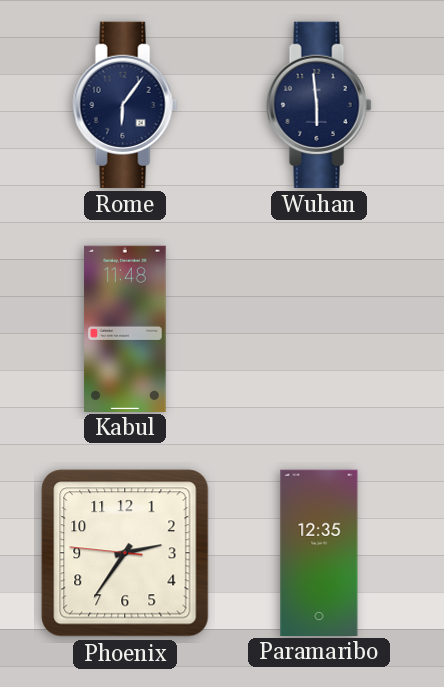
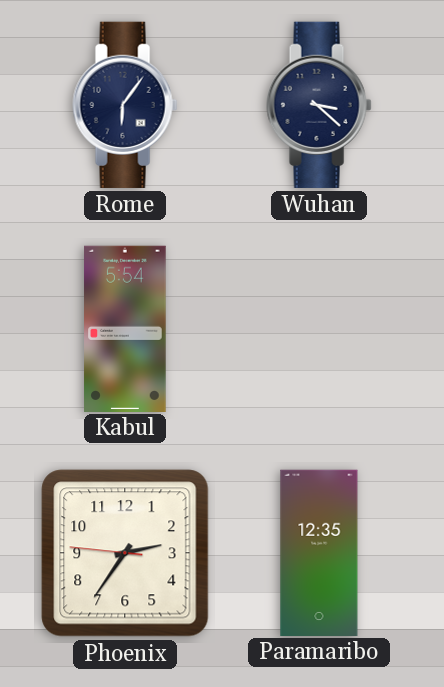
Wuhan: 5:59 -> 3:22 (319, 105)
Kabul: 11:48 -> 5:54 (125, 328)
